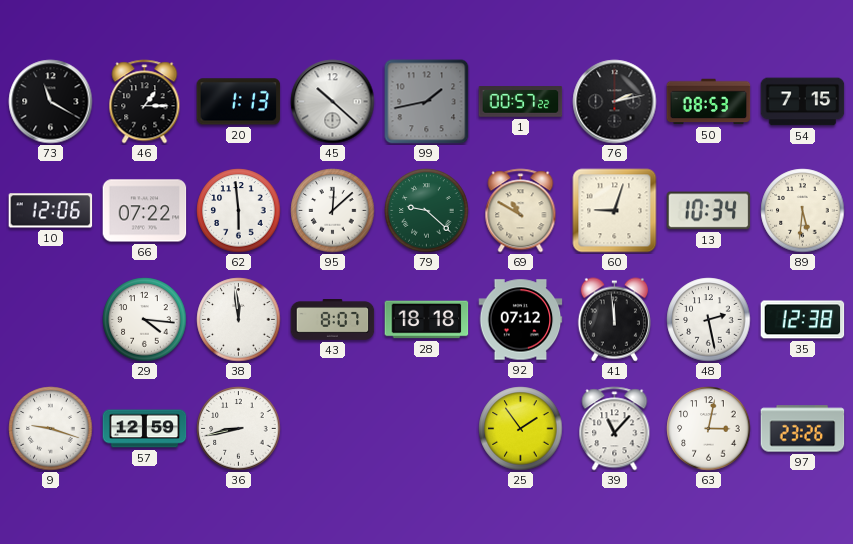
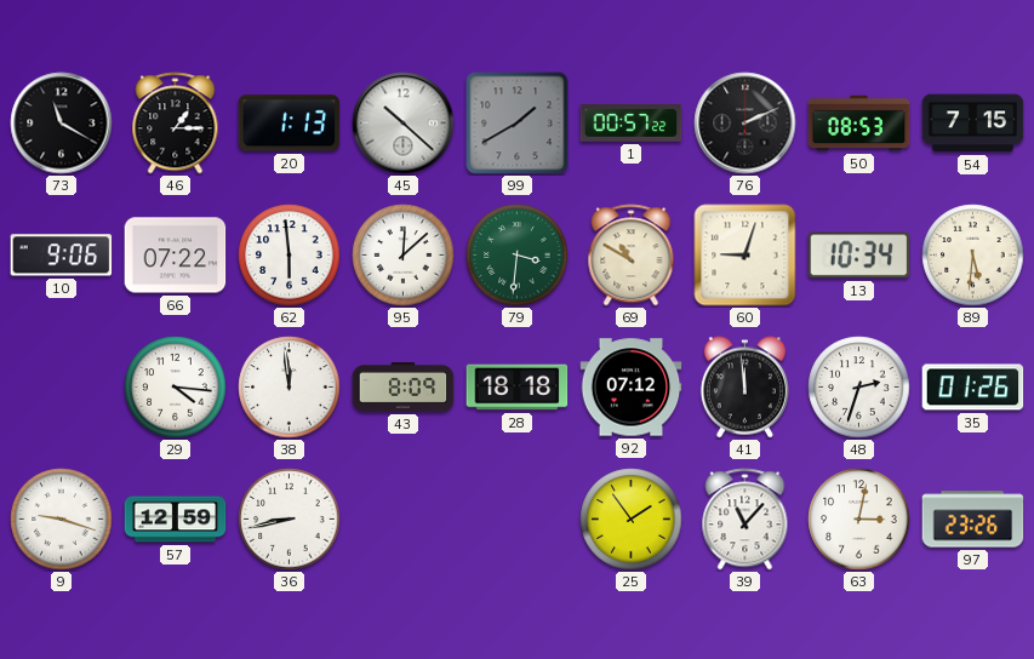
99: 1:43 -> 1:40 (518, 124)
76: 2:13 -> 2:11 (745, 124)
10: 12:06 -> 9:06 (62, 256)
79: 9:22 -> 3:31 (518, 256)
43: 8:07 -> 8:09 (404, 388)
48: 2:28 -> 2:33 (859, 388)
35: 12:38 -> 01:26 (973, 388)
